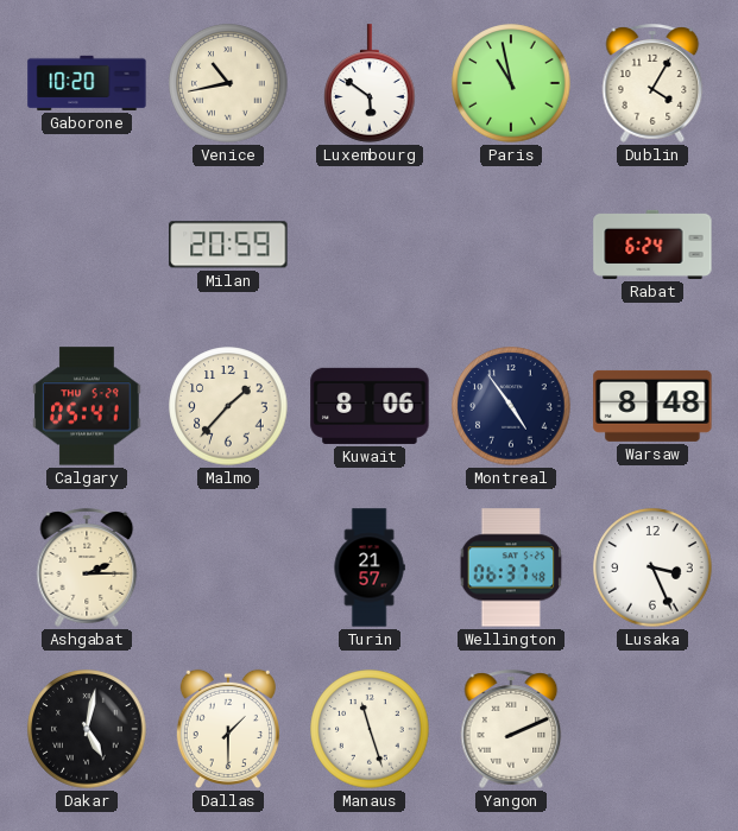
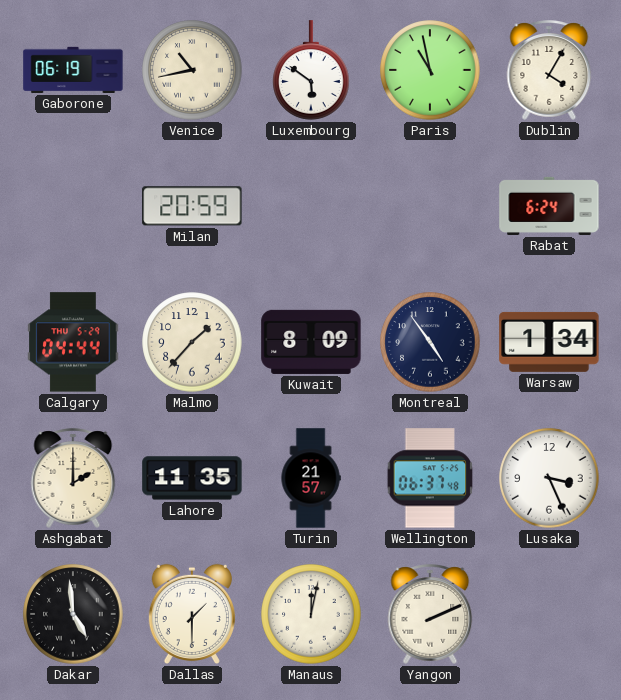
Gaborone: 10:20 -> 06:19 (73, 70)
Calgary: 05:41 -> 04:44 (73, 342)
Kuwait: 8:06 -> 8:09 (311, 342)
Warsaw: 8:48 -> 1:34 (549, 342)
Ashgabat: 2:15 -> 2:00 (73, 478)
Lahore: none -> 11:35 (192, 478)
Dakar: 5:02 -> 4:59 (73, 614)
Manaus: 11:27 -> 12:02 (311, 614)
